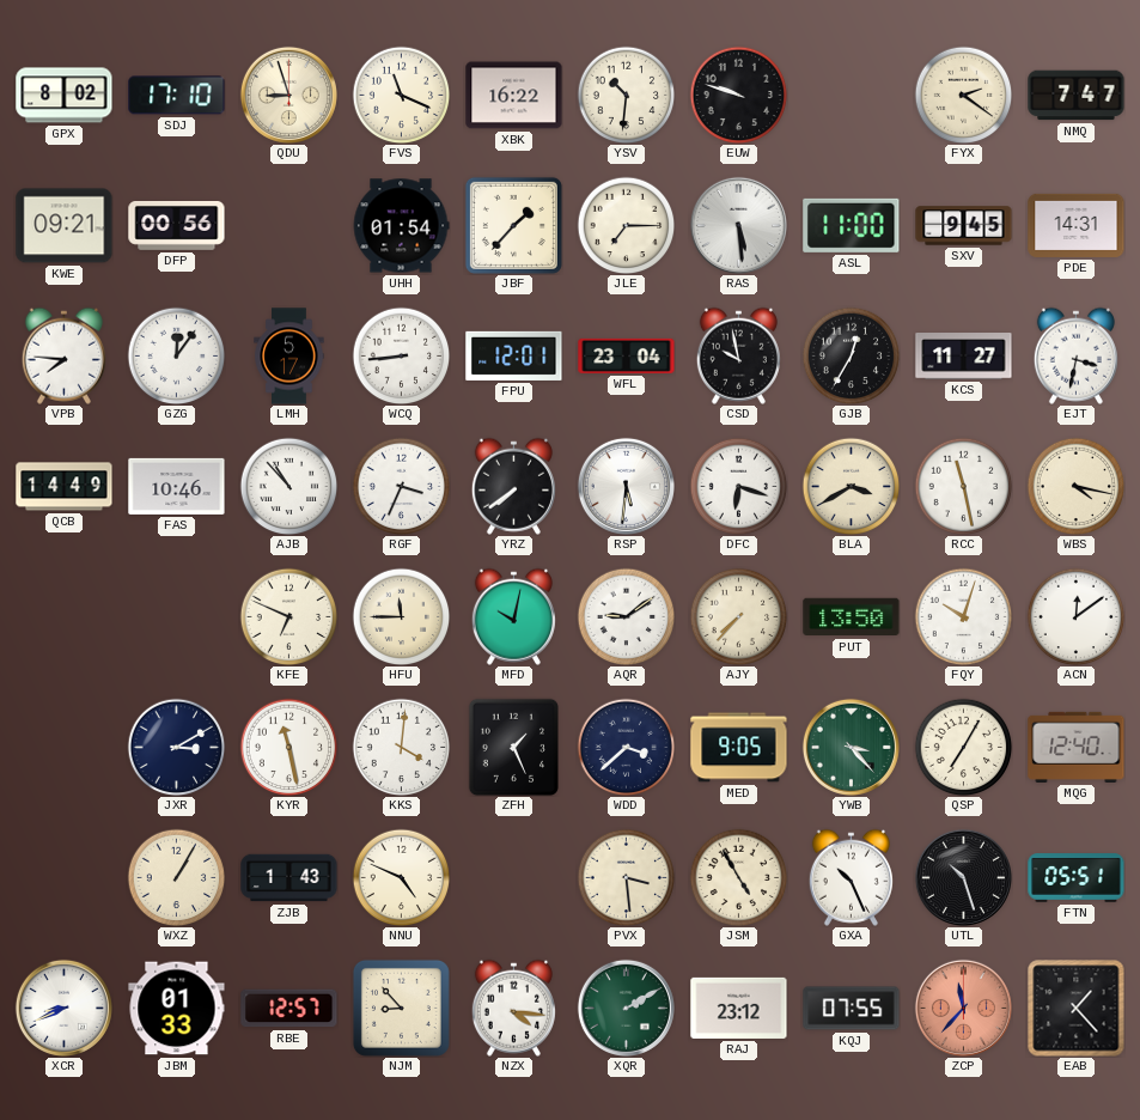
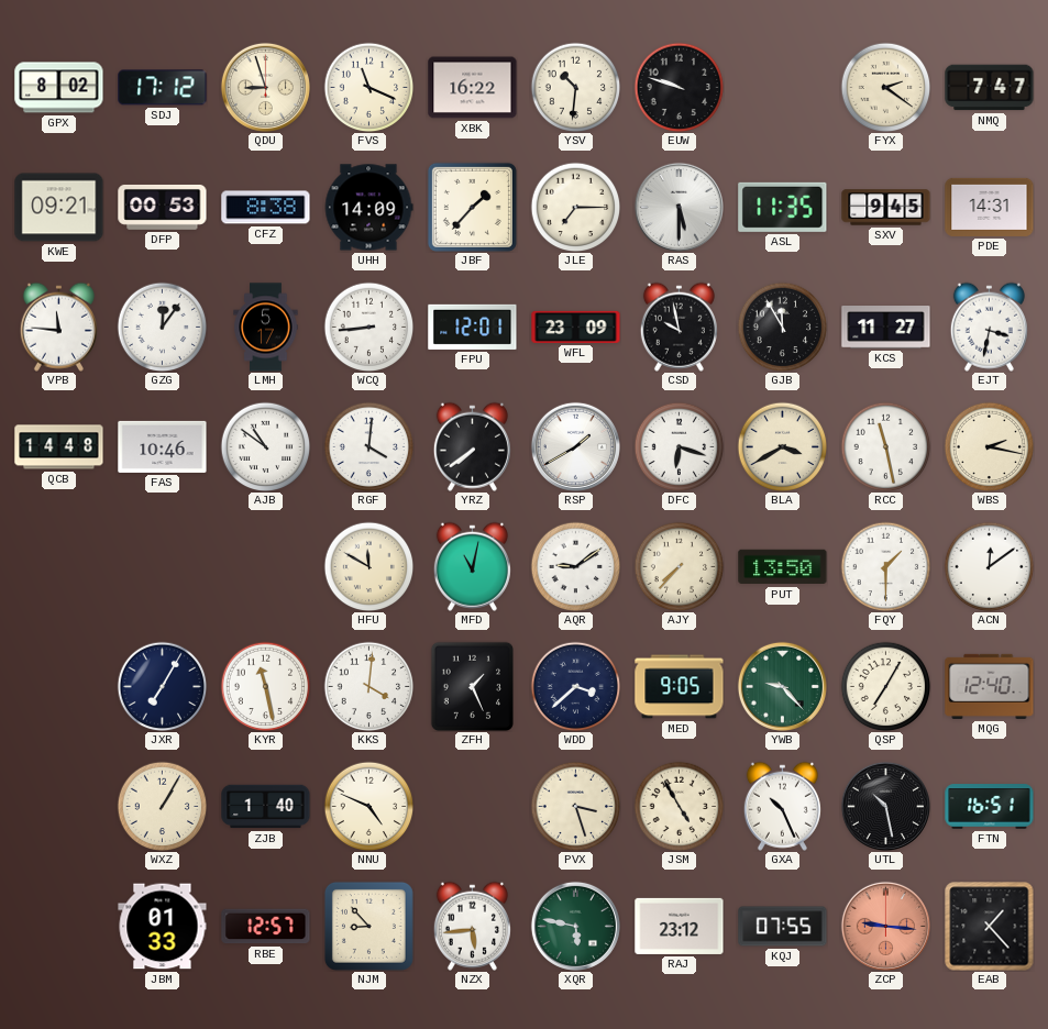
SDJ: 17:10 -> 17:12 (163, 88)
DFP: 00:56 -> 00:53 (163, 207)
CFZ: none -> 8:38 (266, 208)
UHH: 01:54 -> 14:09 (368, 208)
RAS: 5:29 -> 5:30 (679, 207)
ASL: 11:00 -> 11:35 (783, 207)
VPB: 7:46 -> 11:46 (58, 327)
WFL: 23:04 -> 23:09 (576, 327)
GJB: 12:35 -> 11:55 (782, 327)
QCB: 14:49 -> 14:48 (59, 447)
AJB: 10:53 -> 10:51 (265, 446)
RGF: 3:34 -> 4:01 (368, 446)
RSP: 5:31 -> 1:40 (575, 446)
WBS: 4:17 -> 2:17 (989, 446)
KFE: 6:49 -> none (288, 616)
HFU: 11:45 -> 11:50 (368, 566)
MFD: 10:02 -> 11:02 (472, 566)
FQY: 10:03 -> 1:30 (885, 566)
JXR: 3:10 -> 7:05 (162, 686)
YWB: 3:23 -> 9:23 (782, 686)
ZJB: 1:43 -> 1:40 (266, 807)
PVX: 3:29 -> 3:27 (575, 806)
UTL: 10:27 -> 10:28 (885, 806)
FTN: 05:51 -> 16:51 (990, 807)
XCR: 8:41 -> none (63, 1008)
NZX: 4:16 -> 5:44 (472, 926)
XQR: 2:10 -> 5:47 (575, 926)
ZCP: 11:37 -> 9:16 (885, 926)
